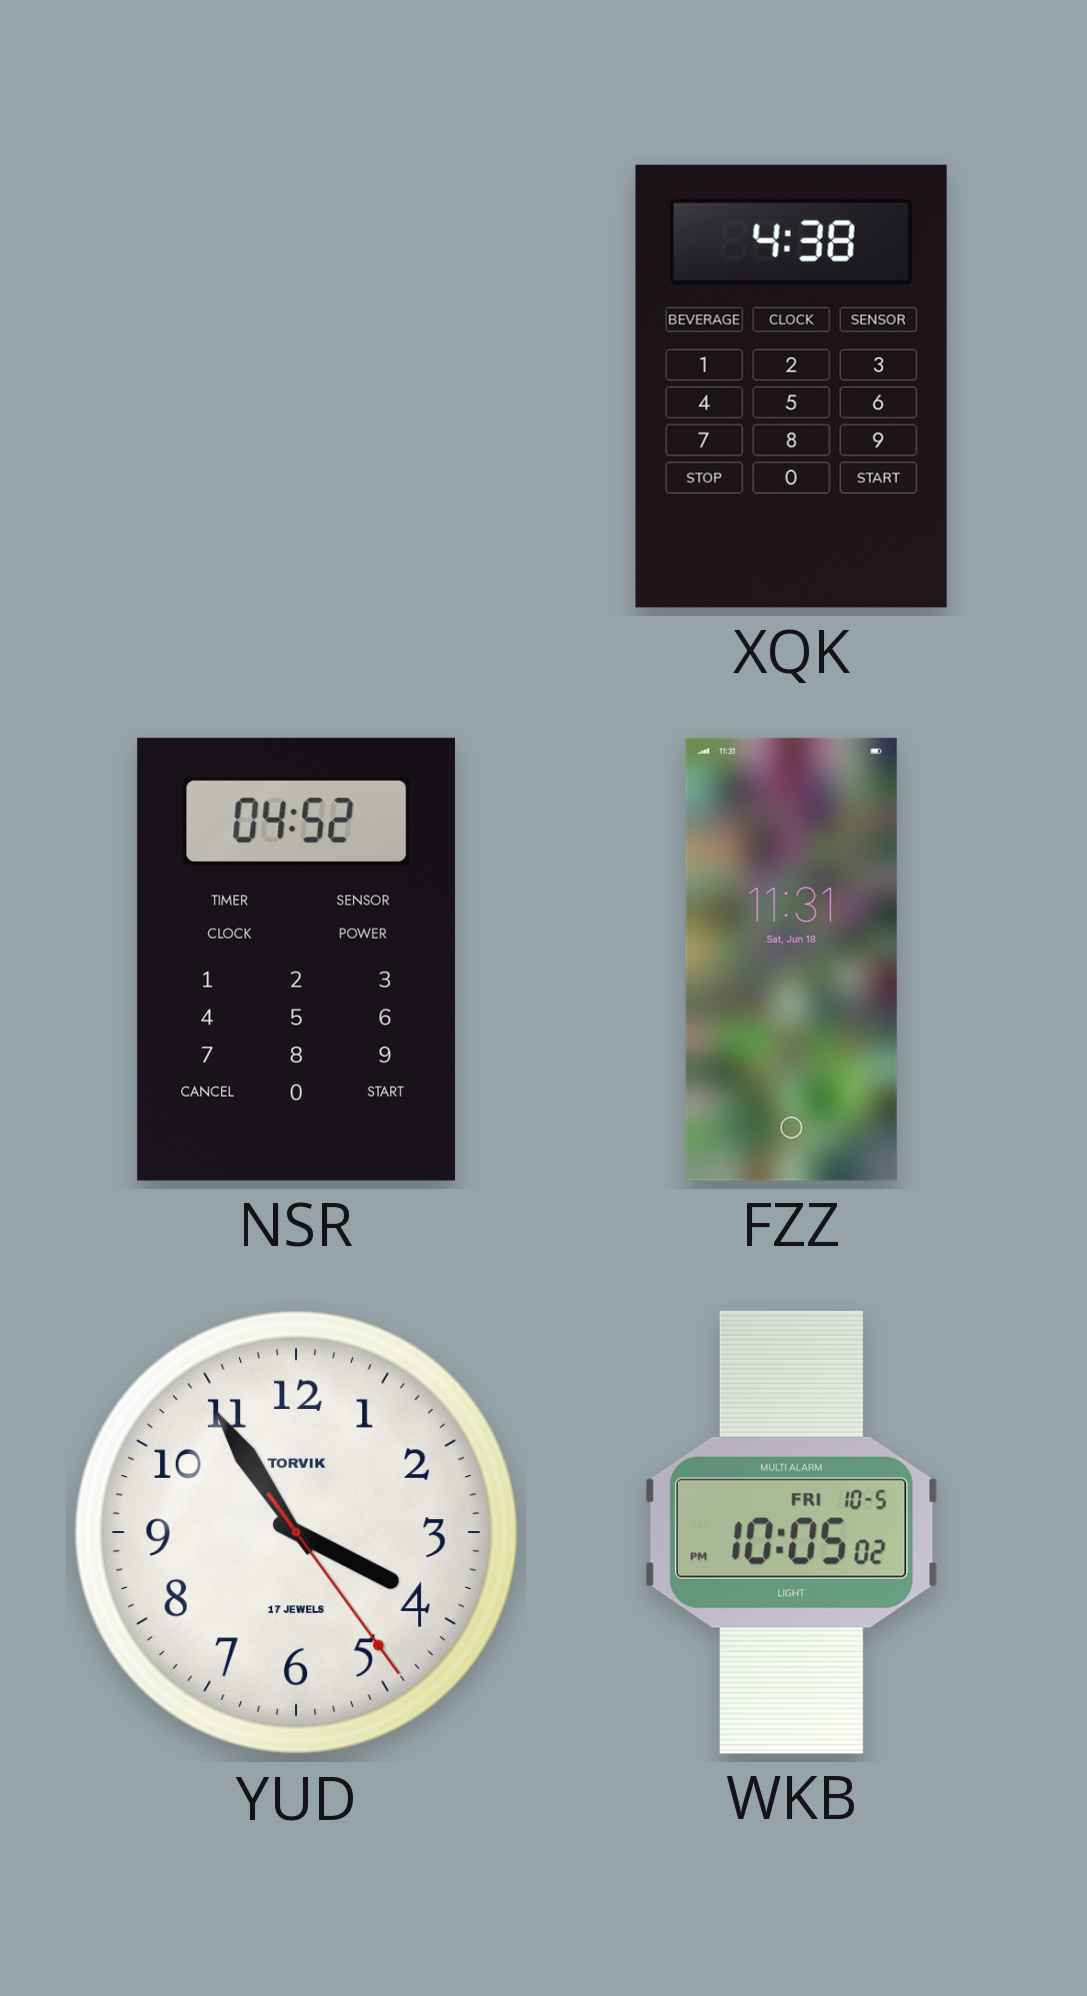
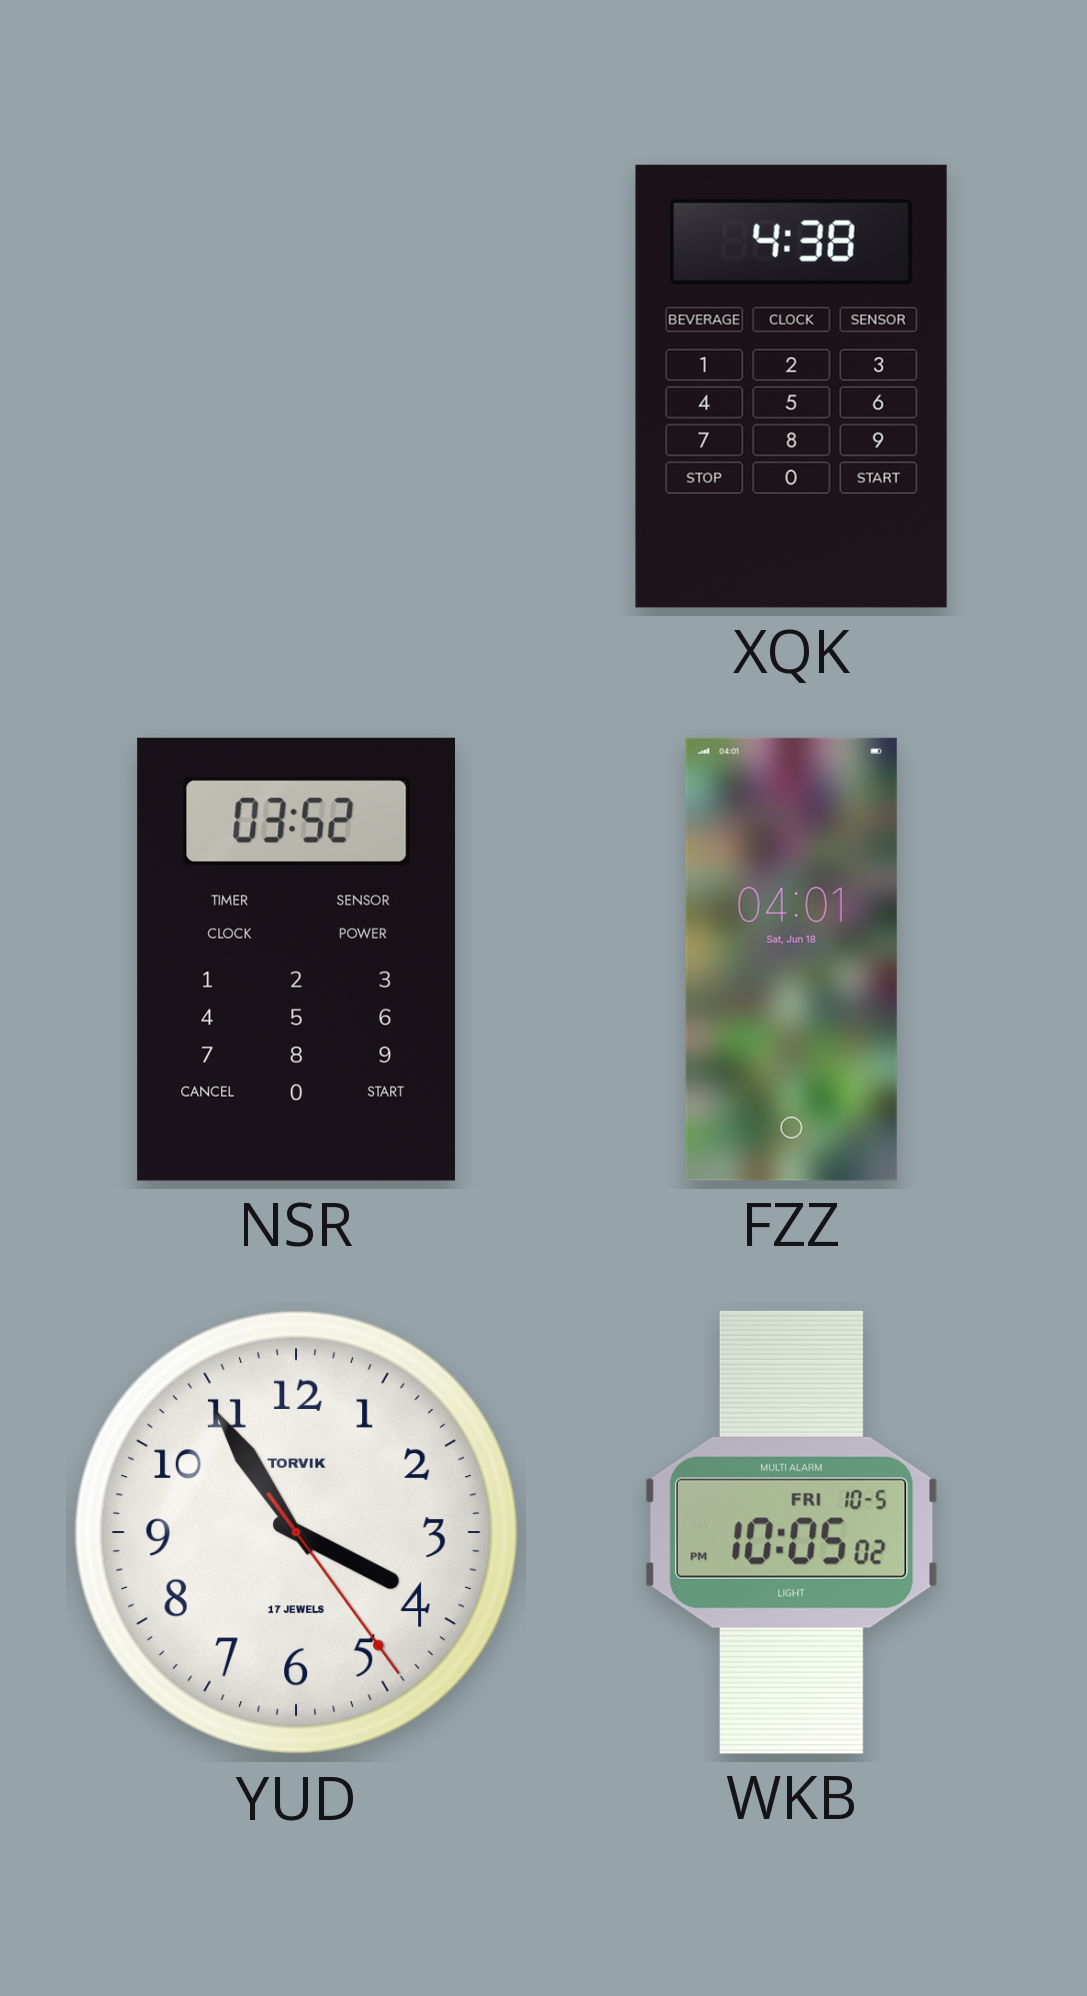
NSR: 04:52 -> 03:52 (296, 959)
FZZ: 11:31 -> 04:01 (791, 959)
